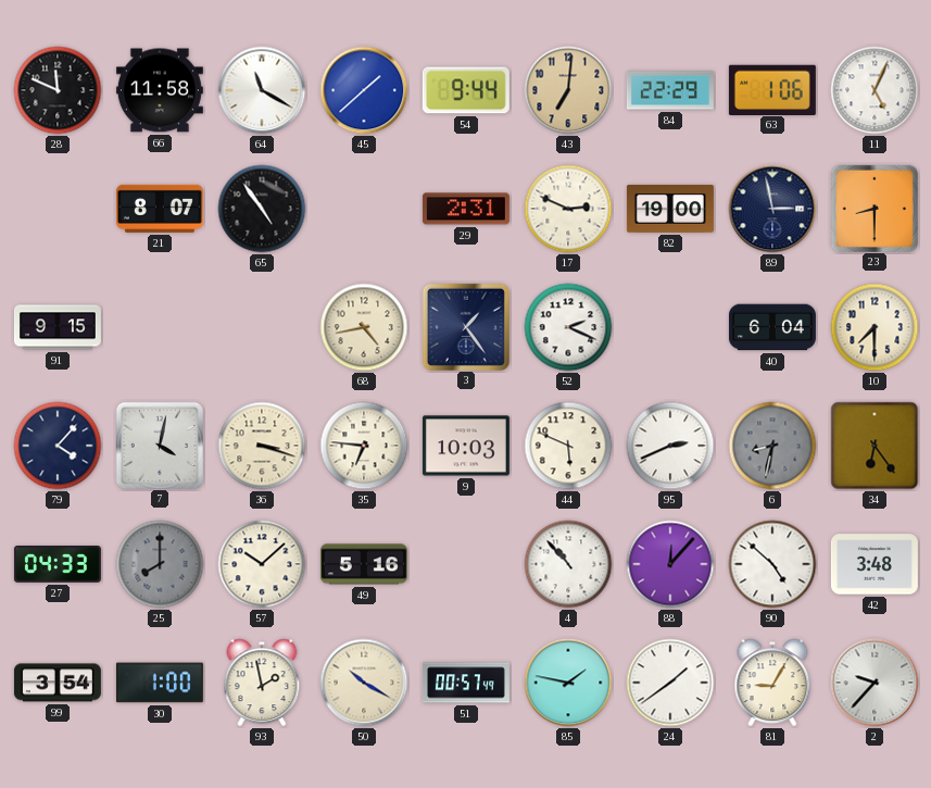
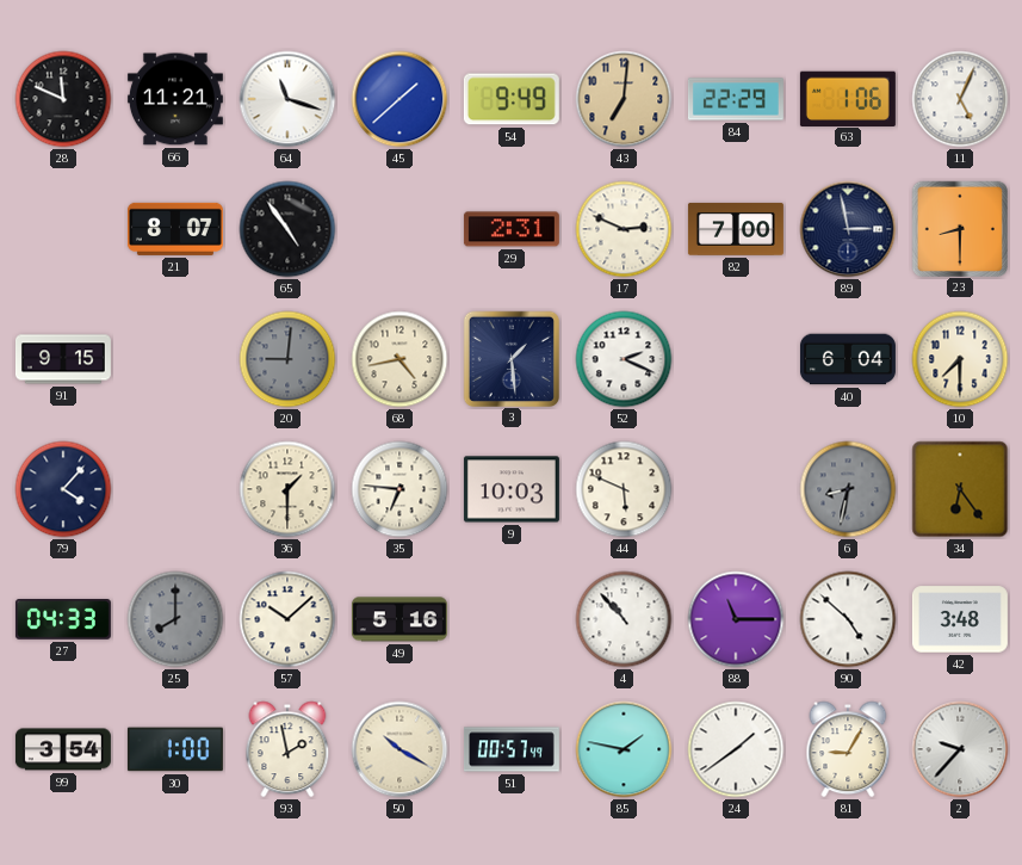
66: 11:58 -> 11:21 (175, 99)
64: 11:20 -> 11:18 (287, 99)
54: 9:44 -> 9:49 (512, 99)
82: 19:00 -> 7:00 (736, 229)
20: none -> 9:01 (287, 359)
3: 1:24 -> 1:29 (510, 358)
7: 4:02 -> none (159, 445)
36: 3:18 -> 1:30 (287, 489)
95: 2:41 -> none (670, 446)
88: 12:07 -> 11:15 (736, 619)
